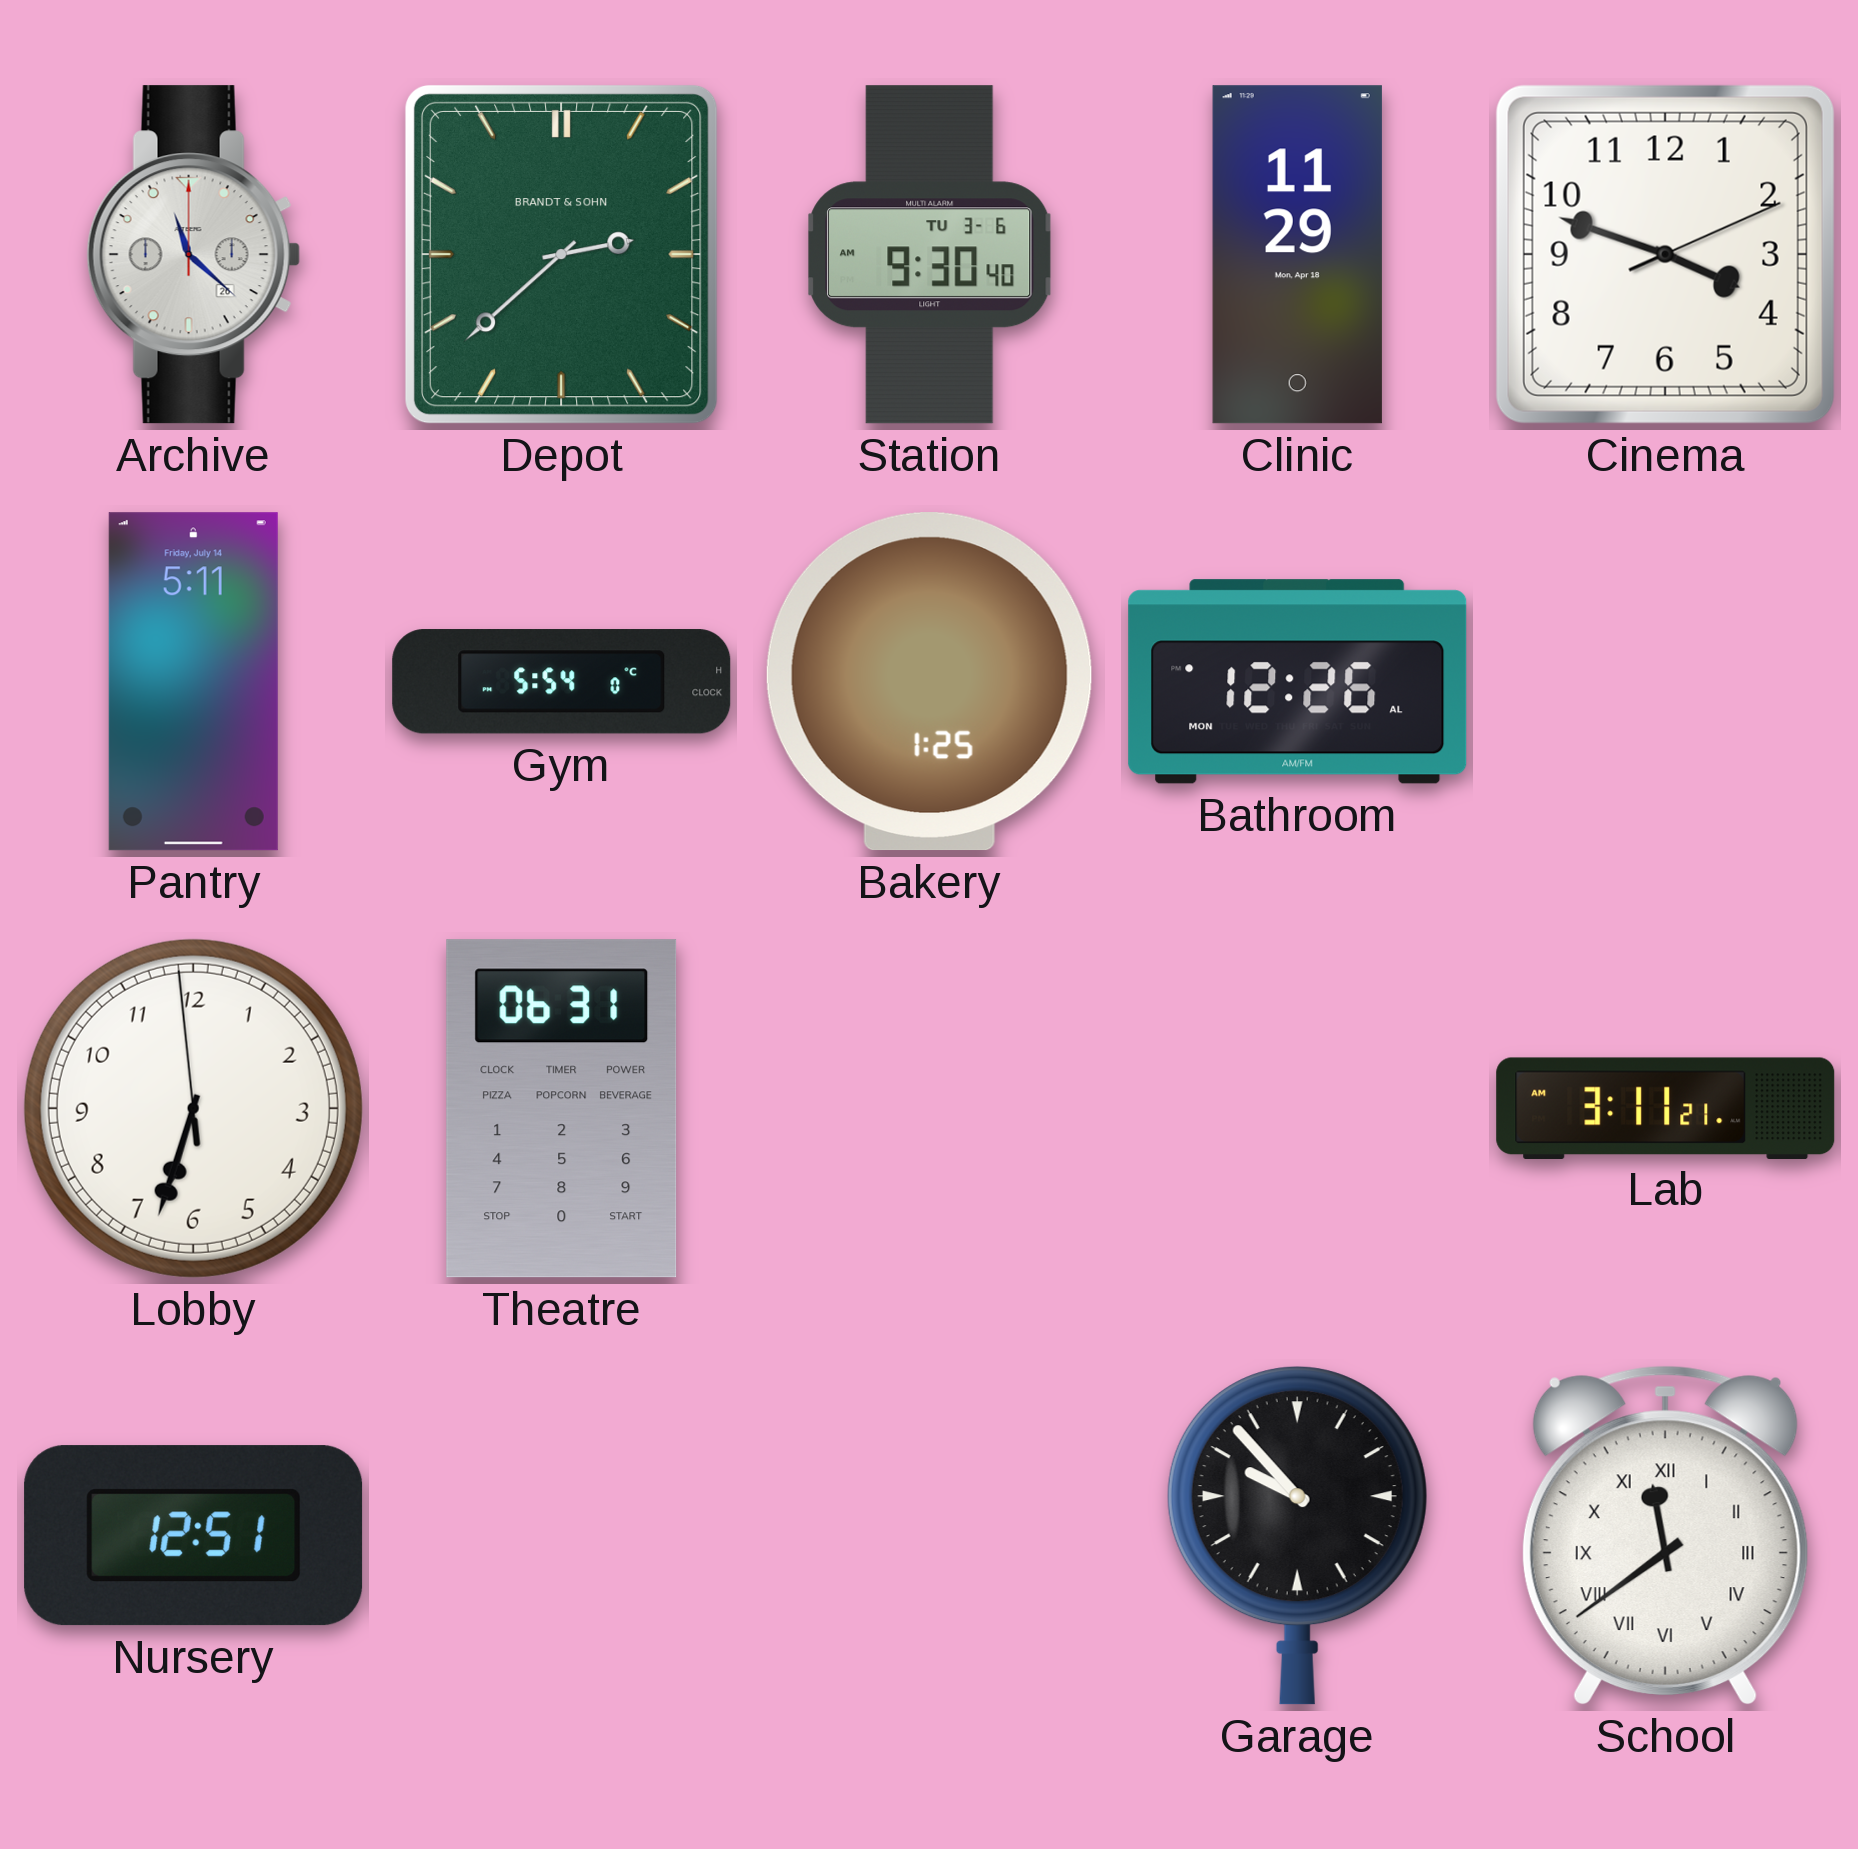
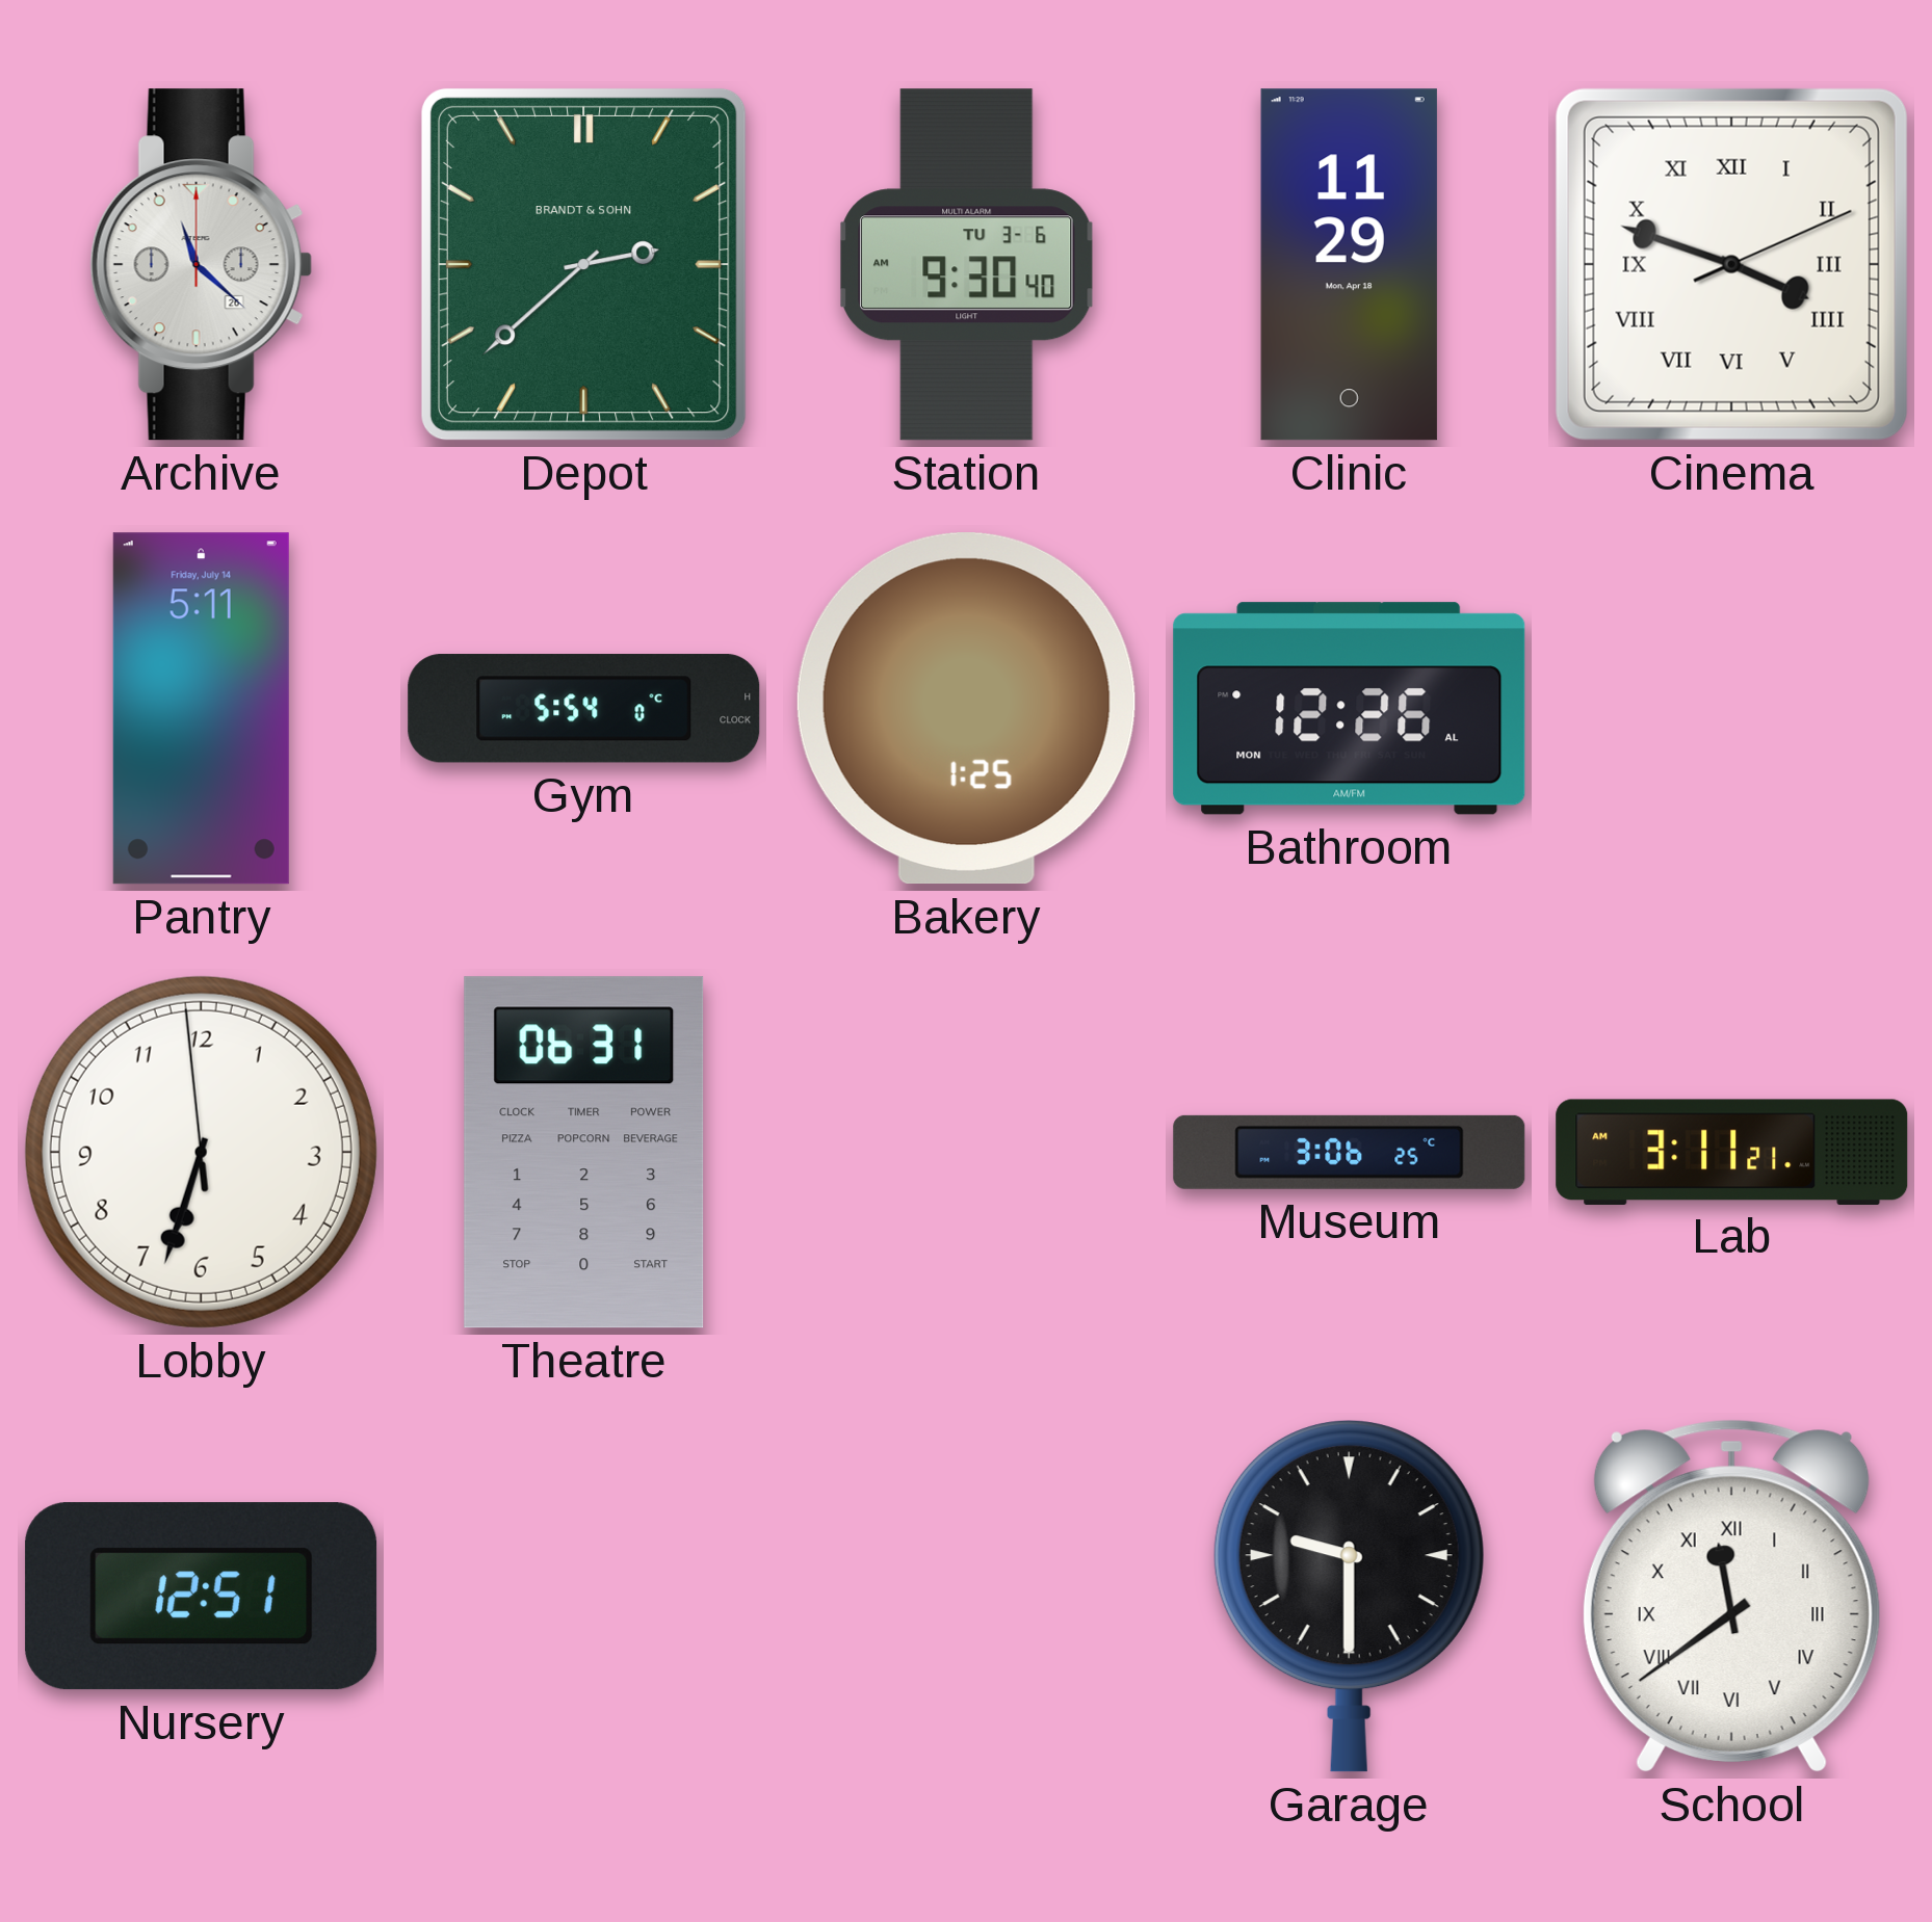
Cinema numerals: Arabic -> Roman (1731, 264)
Museum: none -> 3:06 (1350, 1152)
Garage: 9:53 -> 9:30 (1349, 1597)
